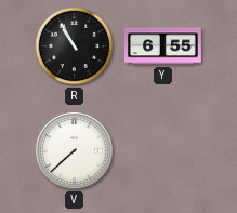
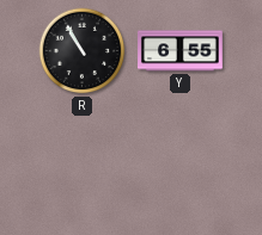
V: 7:38 -> none (74, 150)
